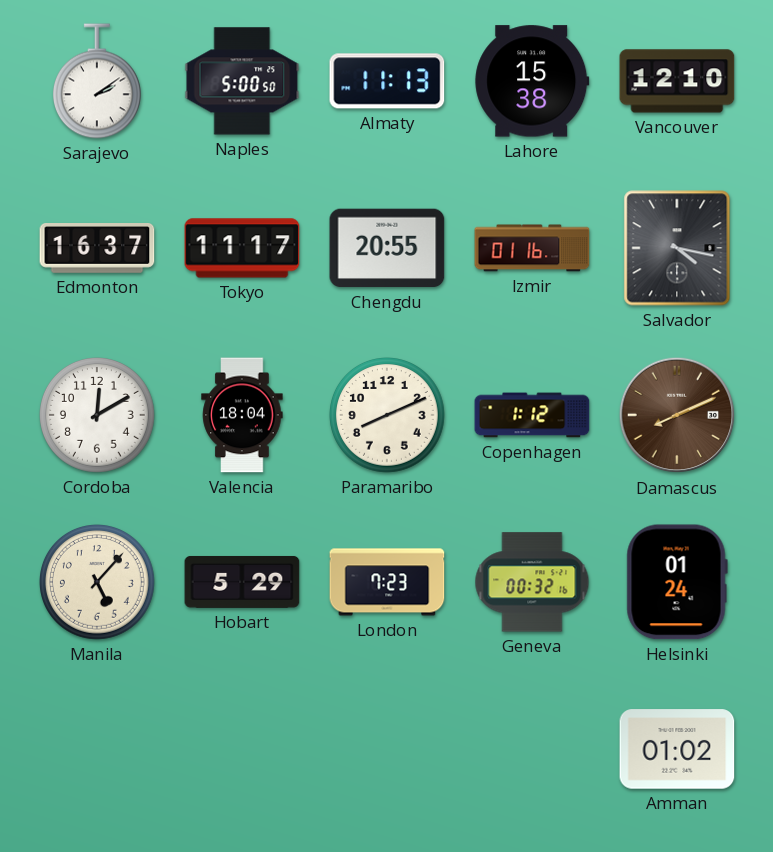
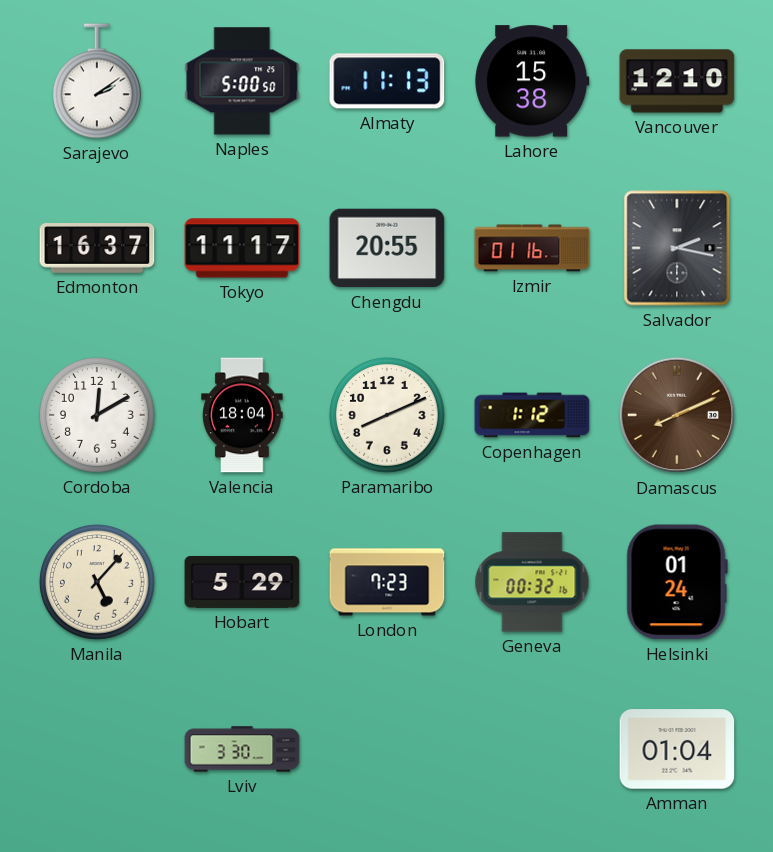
Salvador: 4:17 -> 2:17 (677, 248)
Lviv: none -> 3:30 (242, 749)
Amman: 01:02 -> 01:04 (677, 749)
